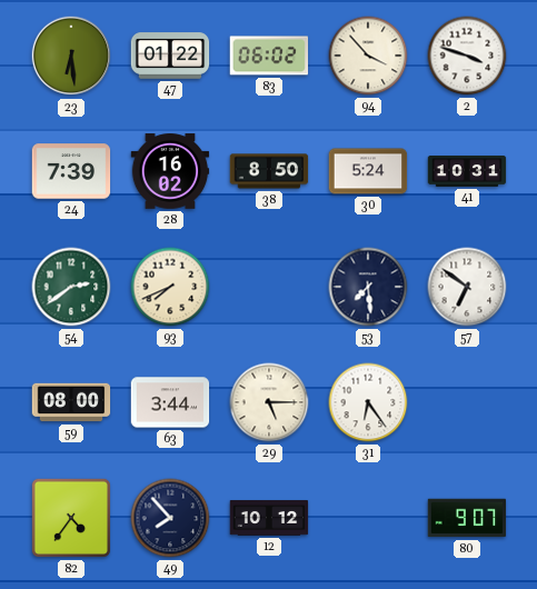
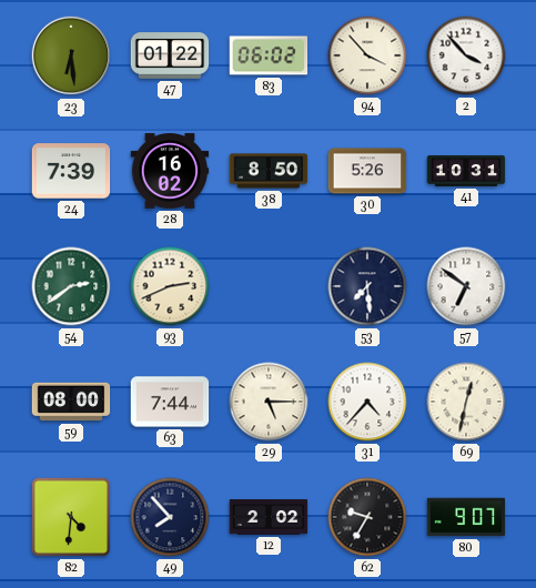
2: 3:48 -> 3:53 (466, 55)
30: 5:24 -> 5:26 (367, 171)
93: 7:41 -> 2:41 (170, 286)
63: 3:44 -> 7:44 (170, 402)
31: 6:24 -> 4:37 (367, 402)
69: none -> 12:32 (466, 402)
82: 4:36 -> 4:31 (71, 517)
12: 10:12 -> 2:02 (269, 517)
62: none -> 9:35 (367, 517)
